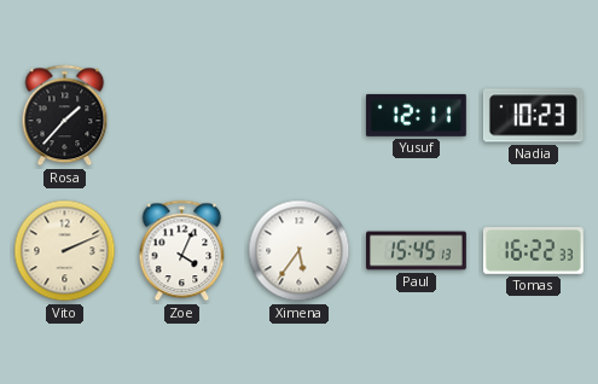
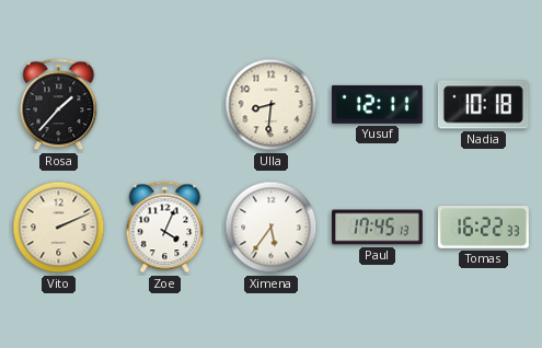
Ulla: none -> 8:31 (272, 105)
Nadia: 10:23 -> 10:18 (483, 105)
Paul: 15:45 -> 17:45 (378, 228)
